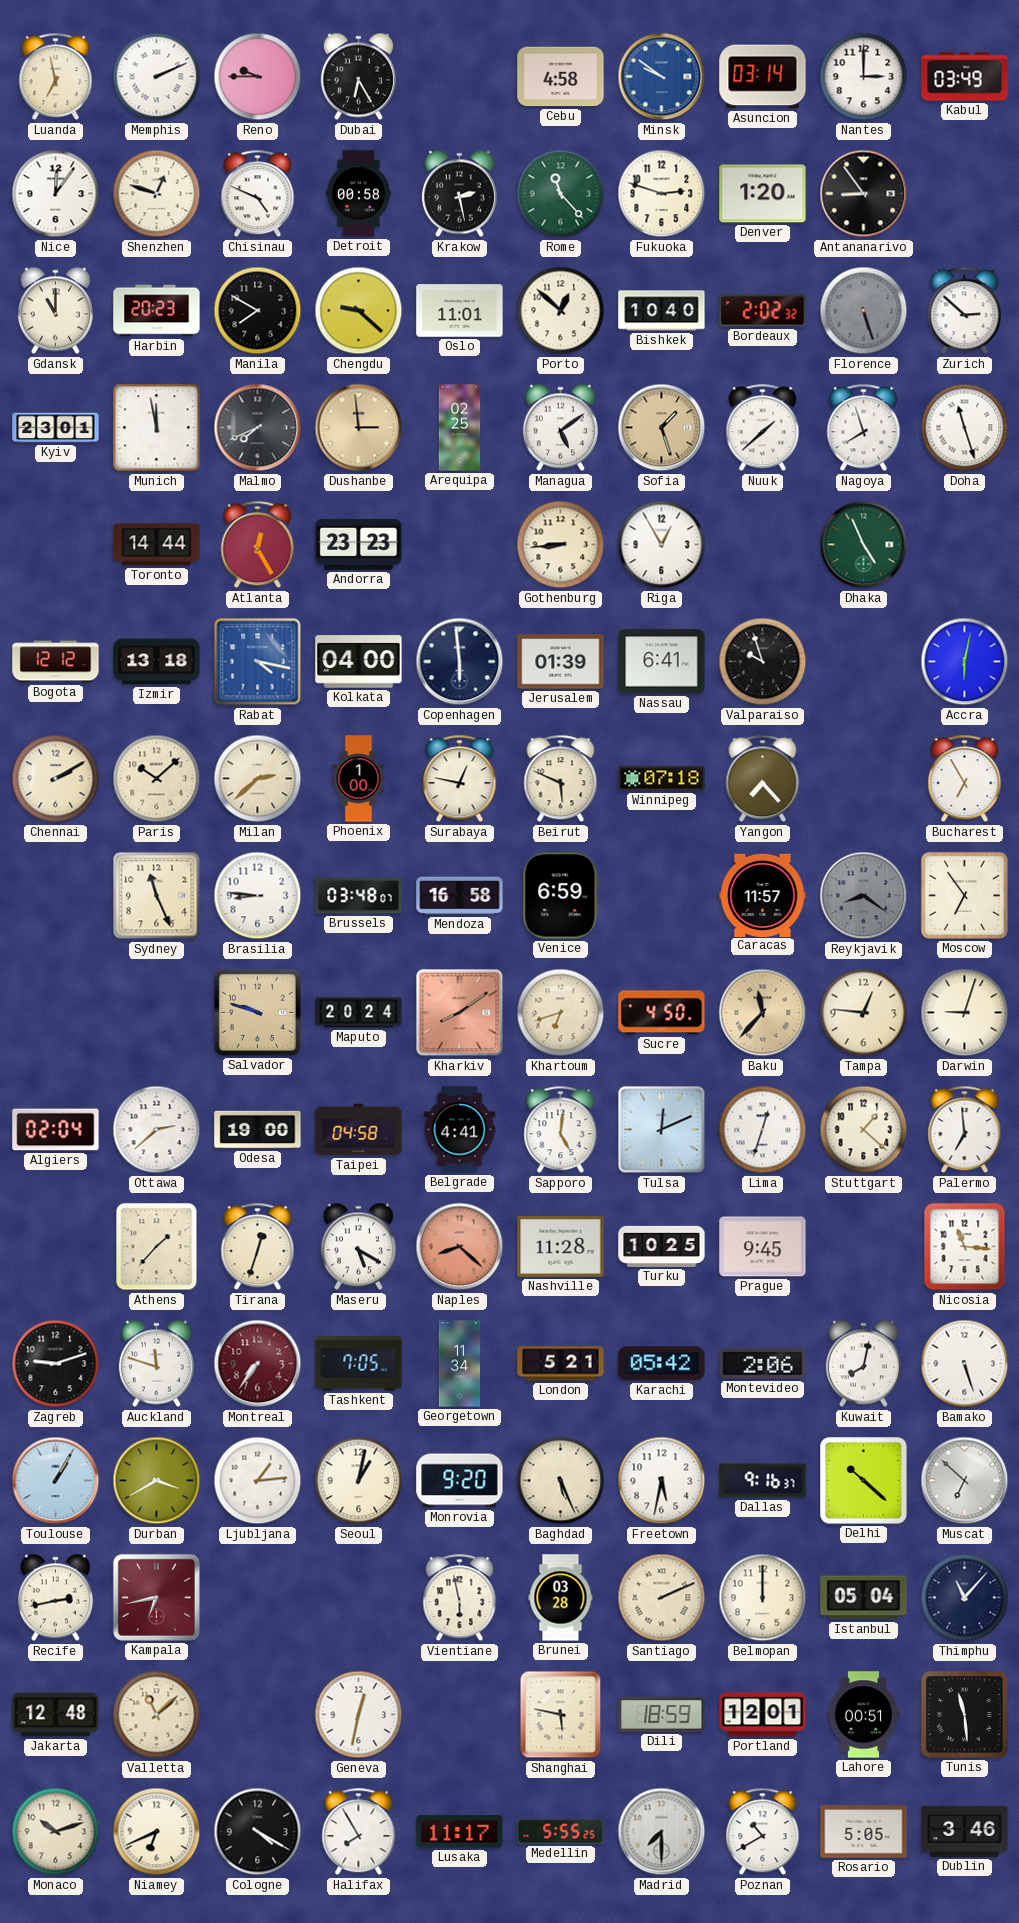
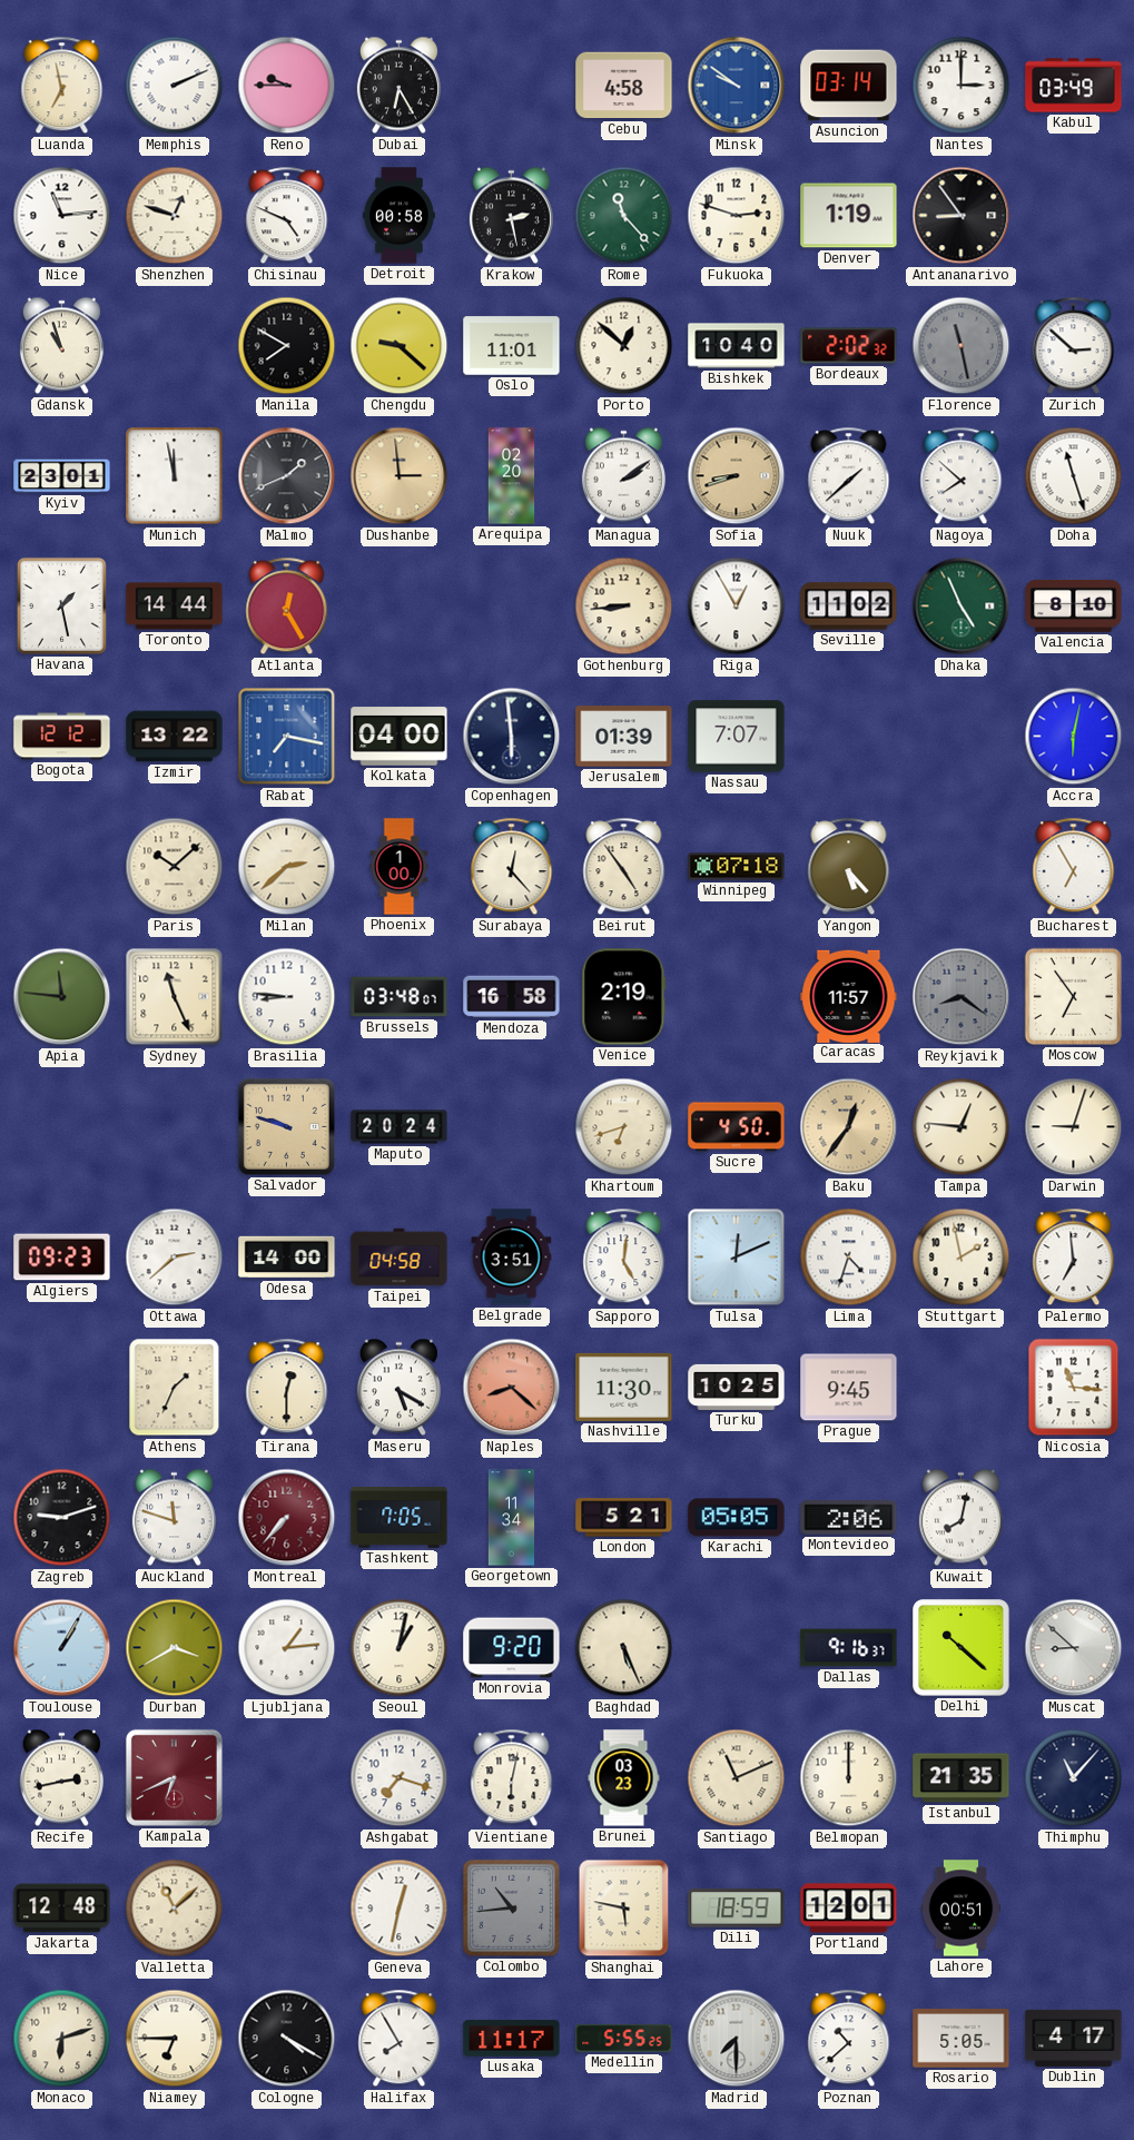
Nice: 12:06 -> 11:14 (62, 216)
Denver: 1:20 -> 1:19 (849, 216)
Gdansk: 11:00 -> 10:57 (61, 346)
Harbin: 20:23 -> none (157, 311)
Florence: 5:27 -> 11:28 (962, 346)
Malmo: 7:41 -> 1:41 (287, 476)
Arequipa: 02:25 -> 02:20 (512, 476)
Managua: 5:09 -> 2:09 (623, 476)
Sofia: 1:27 -> 8:42 (737, 476)
Nagoya: 7:57 -> 7:52 (962, 476)
Havana: none -> 1:28 (61, 605)
Andorra: 23:23 -> none (359, 544)
Seville: none -> 11:02 (849, 607)
Valencia: none -> 8:10 (1074, 605)
Izmir: 13:18 -> 13:22 (175, 737)
Rabat: 4:17 -> 7:17 (287, 737)
Nassau: 6:41 -> 7:07 (737, 737)
Valparaiso: 9:57 -> none (763, 662)
Chennai: 2:10 -> none (56, 779)
Surabaya: 12:47 -> 12:23 (512, 867)
Beirut: 5:49 -> 4:54 (624, 867)
Yangon: 7:23 -> 5:23 (849, 867)
Apia: none -> 11:46 (62, 997)
Venice: 6:59 -> 2:19 (624, 997)
Kharkiv: 8:09 -> none (460, 1013)
Baku: 11:37 -> 12:36 (849, 1127)
Algiers: 02:04 -> 09:23 (62, 1258)
Odesa: 19:00 -> 14:00 (287, 1258)
Belgrade: 4:41 -> 3:51 (512, 1258)
Lima: 12:33 -> 4:33 (849, 1258)
Stuttgart: 1:22 -> 1:58 (962, 1258)
Athens: 1:37 -> 1:34 (175, 1388)
Tirana: 12:33 -> 12:30 (287, 1388)
Nashville: 11:28 -> 11:30 (624, 1387)
Montreal: 7:36 -> 7:37 (287, 1518)
Karachi: 05:42 -> 05:05 (737, 1518)
Bamako: 5:27 -> none (965, 1364)
Freetown: 5:32 -> none (662, 1481)
Muscat: 6:52 -> 8:52 (1074, 1648)
Kampala: 6:43 -> 6:41 (174, 1777)
Ashgabat: none -> 7:18 (400, 1778)
Vientiane: 5:58 -> 6:02 (512, 1778)
Brunei: 03:28 -> 03:23 (624, 1778)
Santiago: 2:11 -> 11:11 (737, 1778)
Istanbul: 05:04 -> 21:35 (962, 1778)
Colombo: none -> 10:44 (511, 1907)
Tunis: 11:29 -> none (965, 1715)
Monaco: 10:12 -> 6:12 (62, 2039)
Niamey: 6:41 -> 6:45 (175, 2039)
Poznan: 10:40 -> 10:38 (849, 2039)
Dublin: 3:46 -> 4:17 (1074, 2038)
